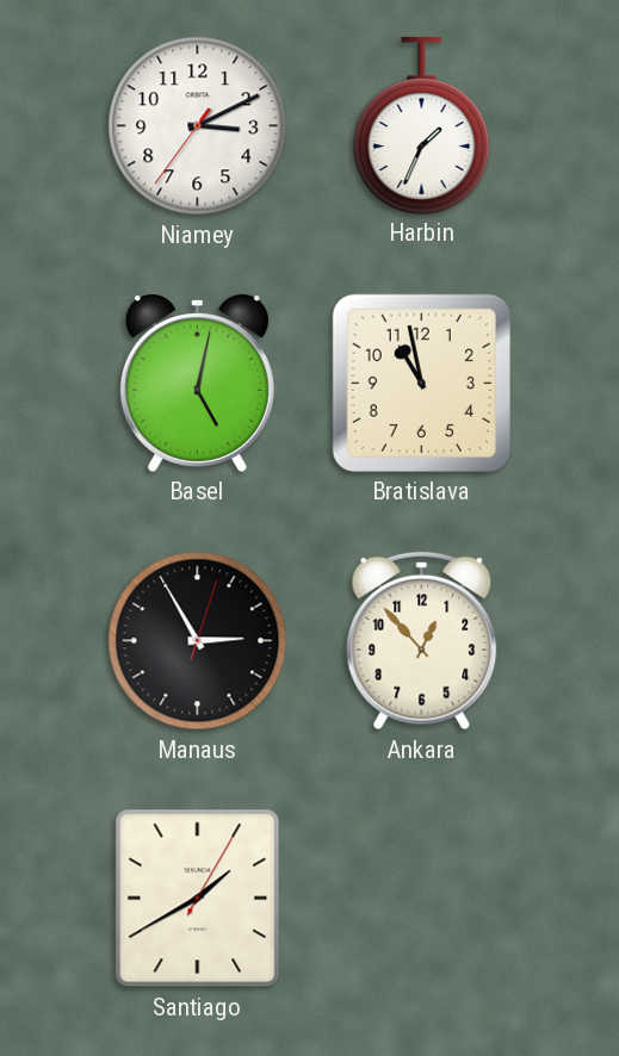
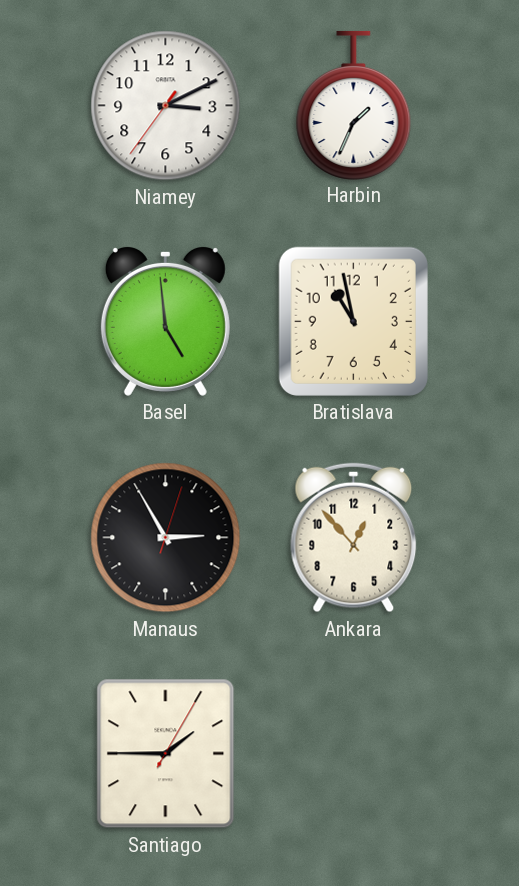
Basel: 5:02 -> 4:59 (165, 321)
Santiago: 1:40 -> 1:45 (166, 754)
